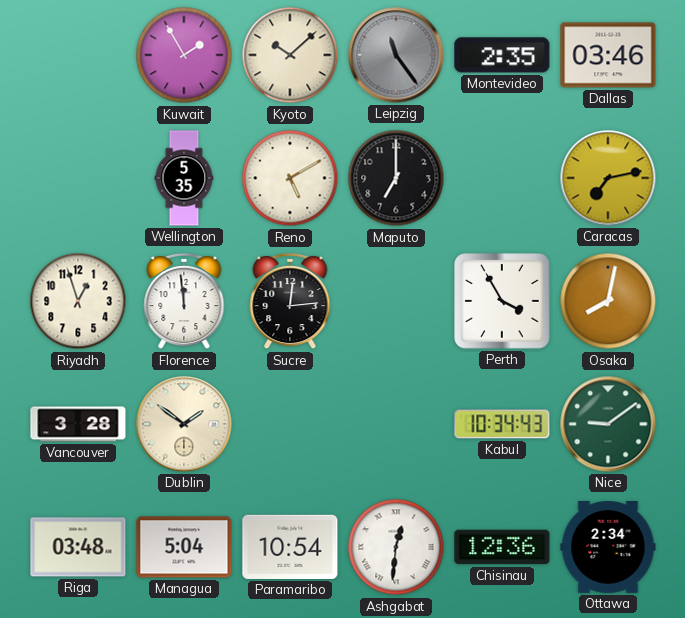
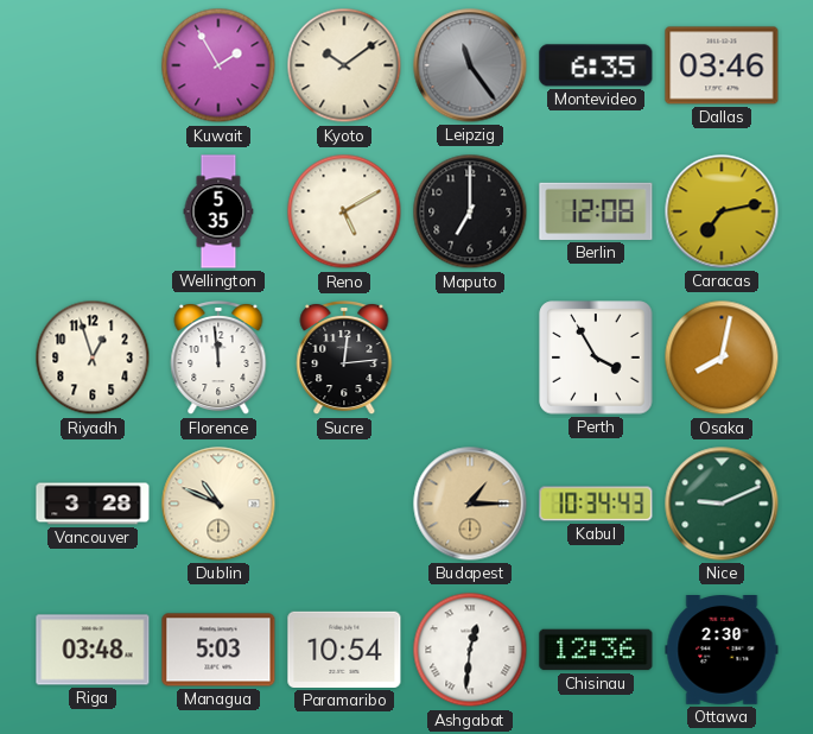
Kyoto: 10:08 -> 10:09 (344, 65)
Montevideo: 2:35 -> 6:35 (596, 65)
Berlin: none -> 12:08 (596, 211)
Dublin: 1:51 -> 10:49 (218, 504)
Budapest: none -> 1:15 (470, 504)
Nice: 9:09 -> 9:11 (722, 504)
Managua: 5:04 -> 5:03 (218, 650)
Ottawa: 2:34 -> 2:30 (722, 651)
